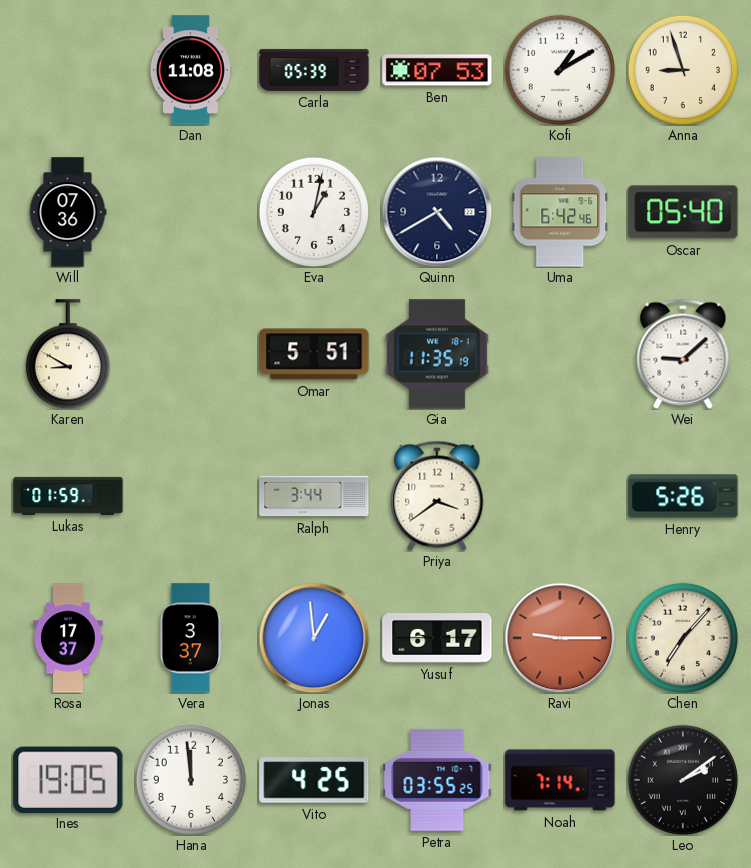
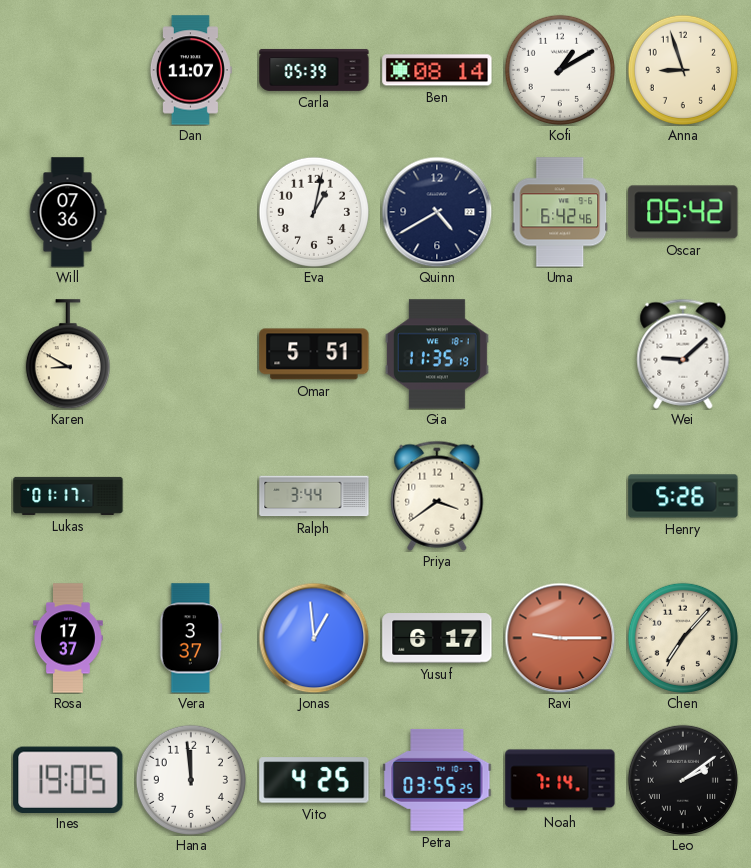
Dan: 11:08 -> 11:07 (191, 70)
Ben: 07:53 -> 08:14 (437, 70)
Oscar: 05:40 -> 05:42 (683, 212)
Lukas: 01:59 -> 01:17 (68, 496)
